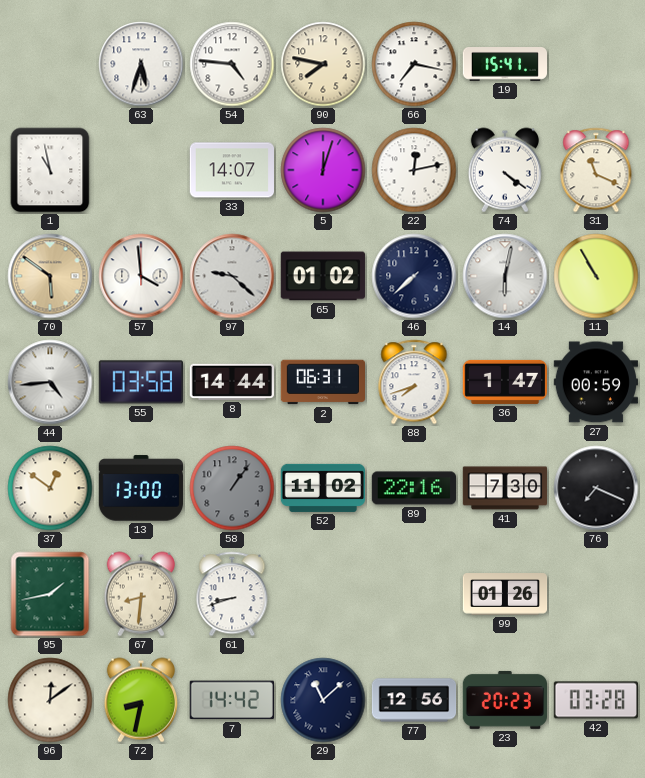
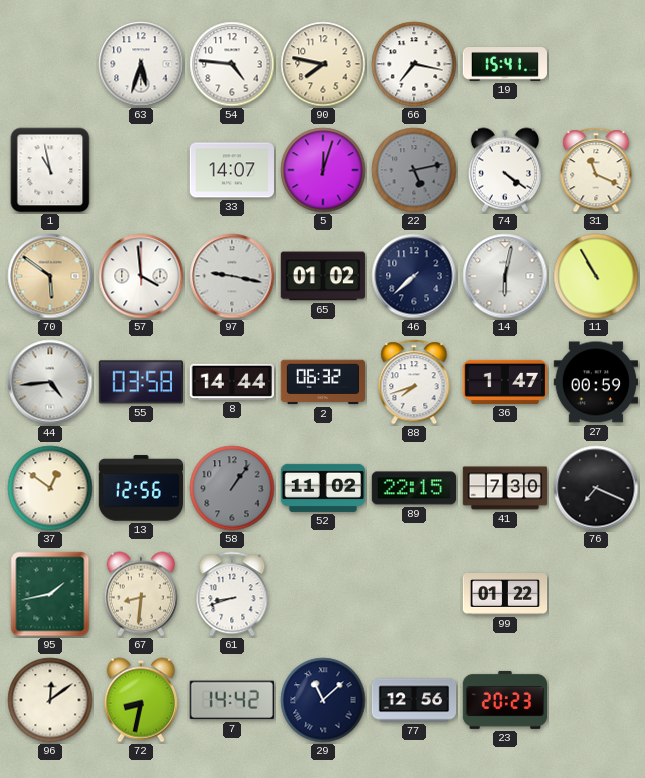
22: 12:13 -> 5:13 (414, 170)
22 dial: white -> grey (414, 170)
97: 9:22 -> 9:17 (232, 276)
2: 06:31 -> 06:32 (322, 382)
13: 13:00 -> 12:56 (141, 488)
89: 22:16 -> 22:15 (413, 488)
99: 01:26 -> 01:22 (505, 594)
42: 03:28 -> none (595, 700)
